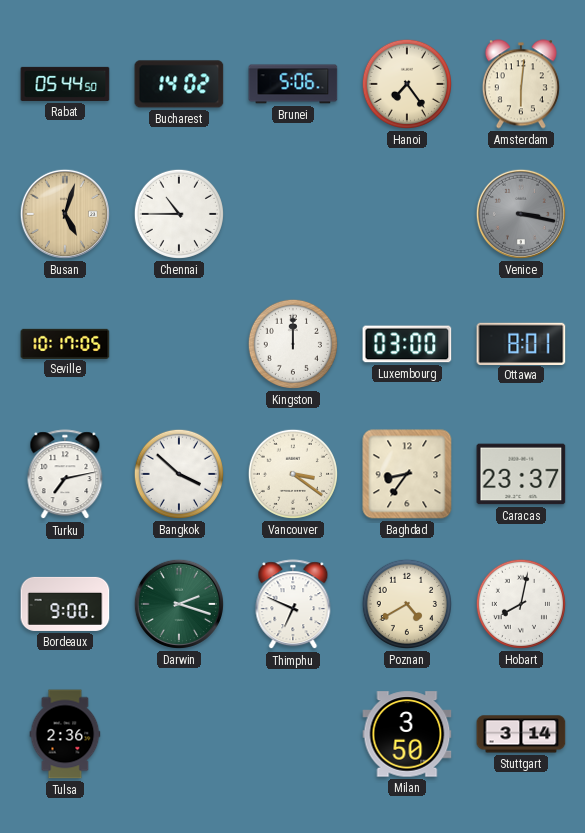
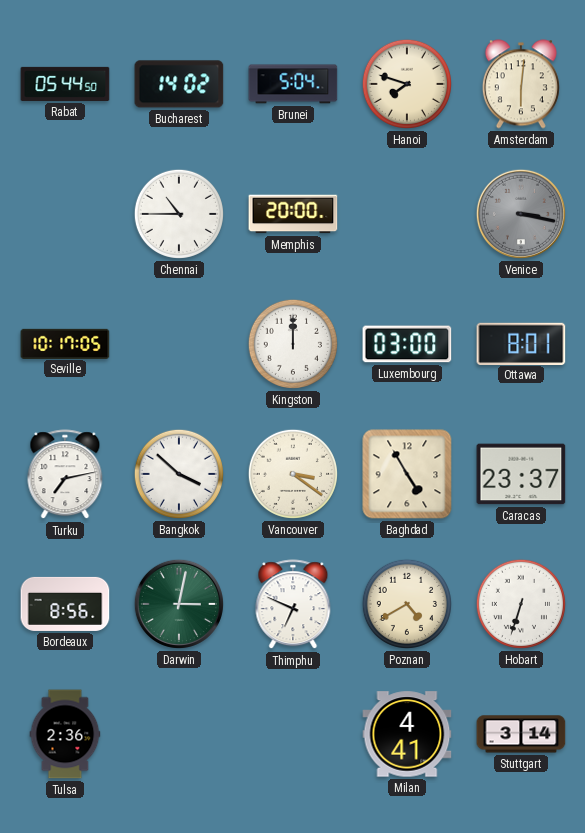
Brunei: 5:06 -> 5:04 (293, 84)
Hanoi: 7:24 -> 7:48 (407, 84)
Busan: 5:03 -> none (65, 214)
Memphis: none -> 20:00 (293, 214)
Baghdad: 8:36 -> 4:55 (407, 474)
Bordeaux: 9:00 -> 8:56 (65, 604)
Darwin: 2:18 -> 3:02 (179, 604)
Hobart: 8:02 -> 6:33 (521, 604)
Milan: 3:50 -> 4:41 (407, 734)
